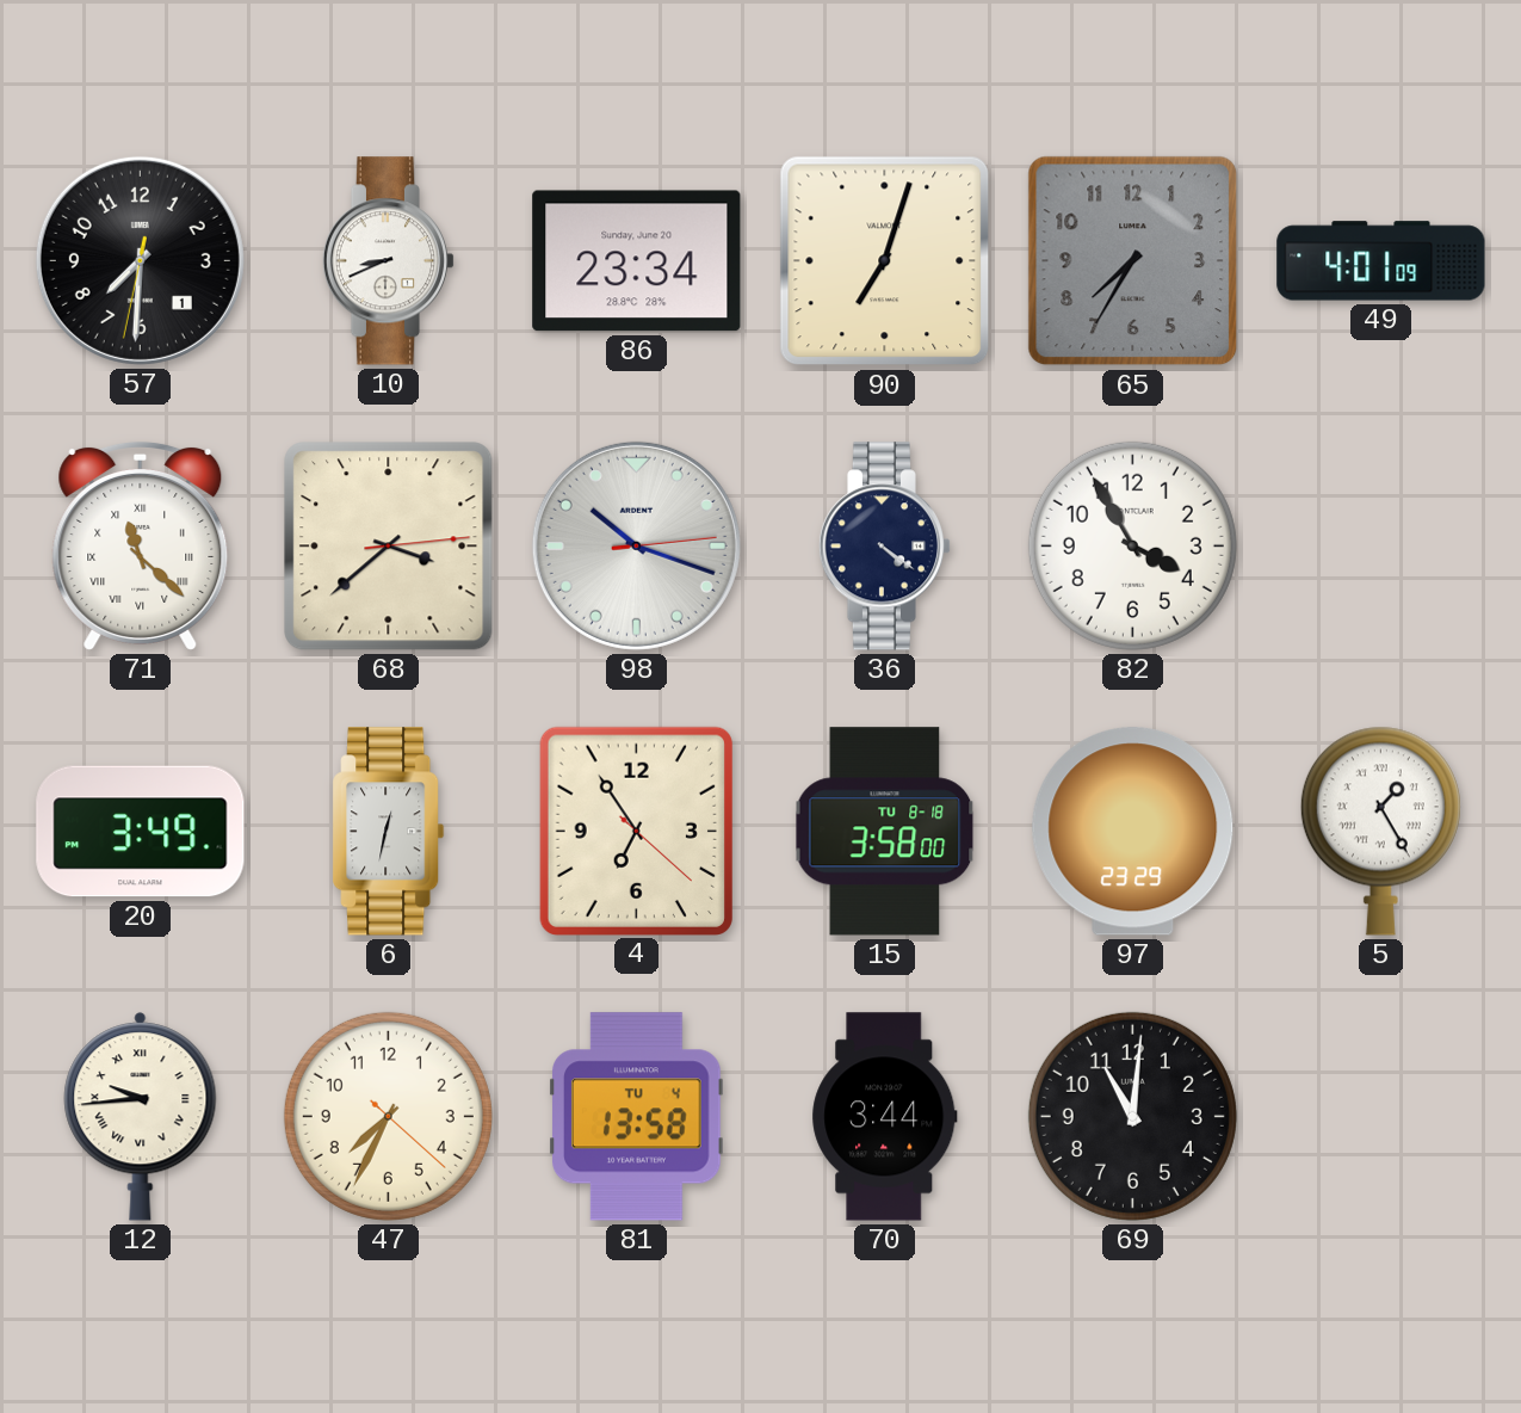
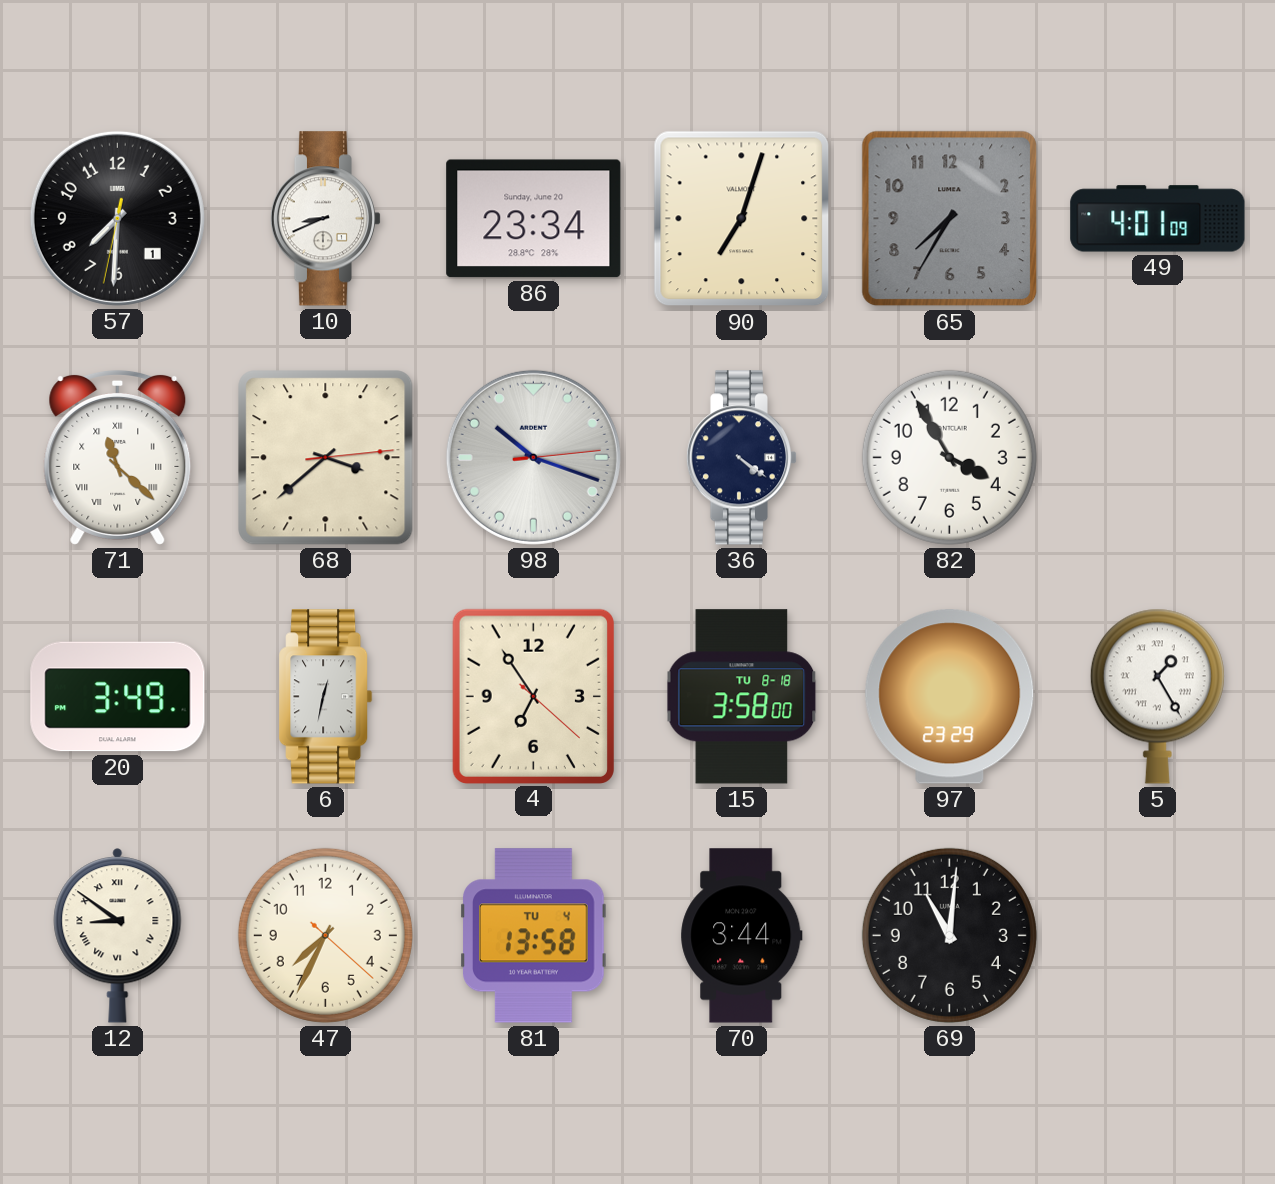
12: 9:44 -> 8:51 (118, 936)
